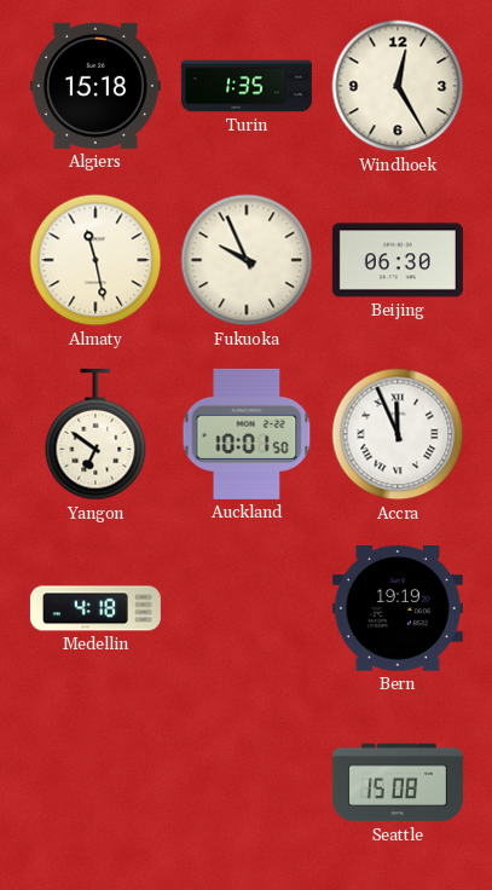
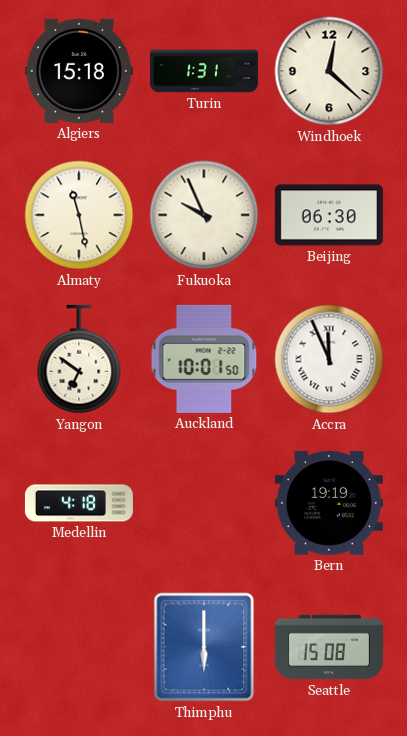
Turin: 1:35 -> 1:31 (204, 71)
Windhoek: 12:25 -> 12:22 (329, 71)
Thimphu: none -> 6:00 (204, 647)
